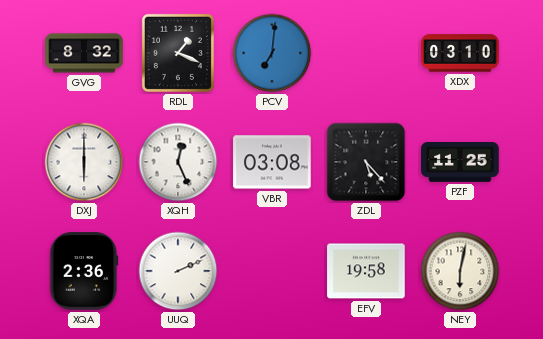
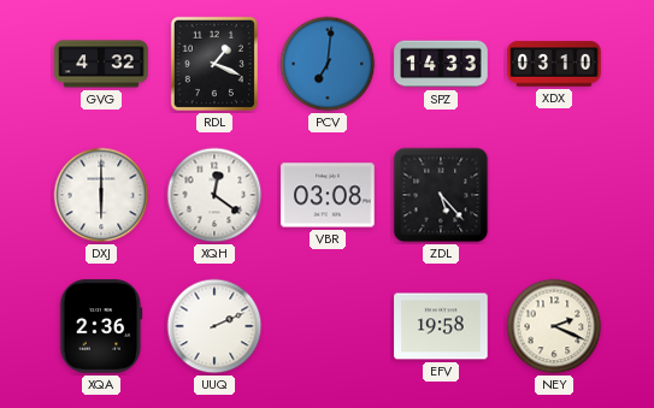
GVG: 8:32 -> 4:32 (101, 64)
SPZ: none -> 14:33 (441, 64)
XQH: 12:26 -> 12:21 (214, 195)
PZF: 11:25 -> none (460, 163)
NEY: 6:02 -> 2:19 (554, 326)
